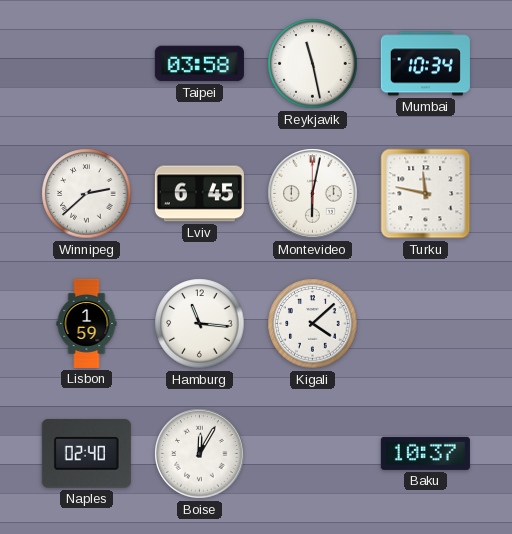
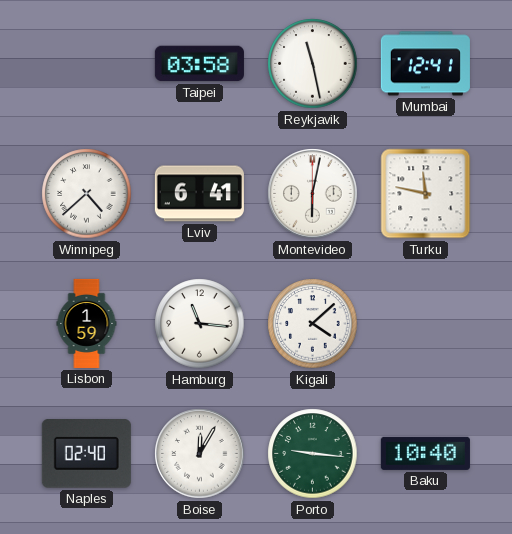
Mumbai: 10:34 -> 12:41 (425, 64)
Winnipeg: 2:38 -> 4:38 (87, 194)
Lviv: 6:45 -> 6:41 (199, 194)
Porto: none -> 9:16 (313, 454)
Baku: 10:37 -> 10:40 (425, 453)
